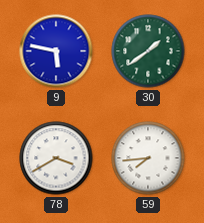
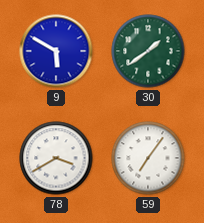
9: 5:47 -> 5:50 (56, 51)
59: 7:44 -> 7:06 (148, 158)
